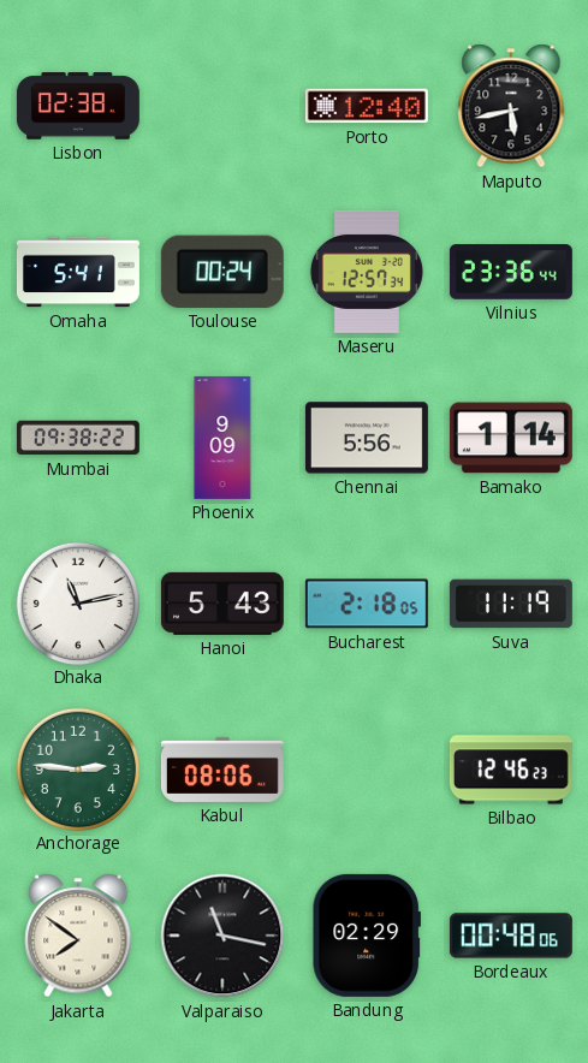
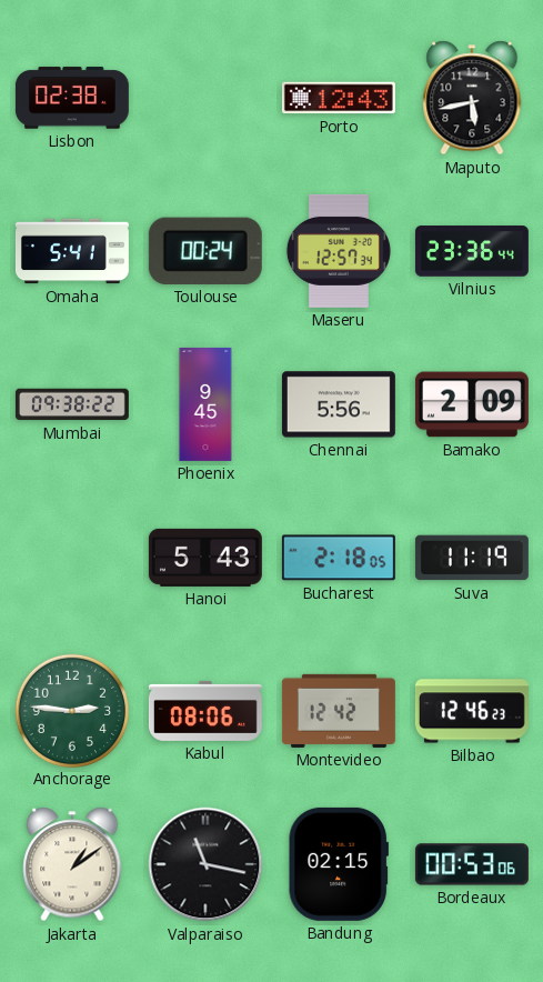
Porto: 12:40 -> 12:43 (339, 98)
Phoenix: 9:09 -> 9:45 (205, 404)
Bamako: 1:14 -> 2:09 (472, 404)
Dhaka: 11:13 -> none (77, 602)
Montevideo: none -> 12:42 (339, 711)
Jakarta: 7:51 -> 1:09 (72, 864)
Bandung: 02:29 -> 02:15 (339, 864)
Bordeaux: 00:48 -> 00:53 (472, 864)
